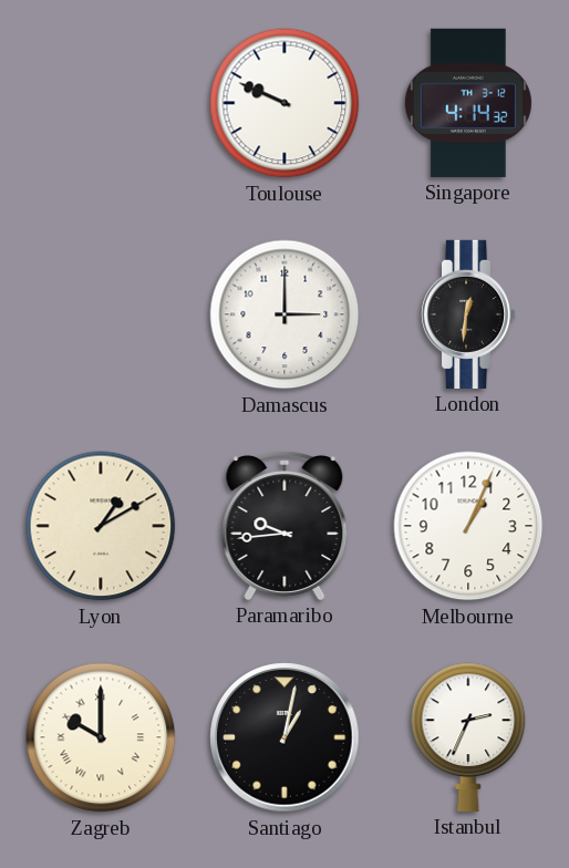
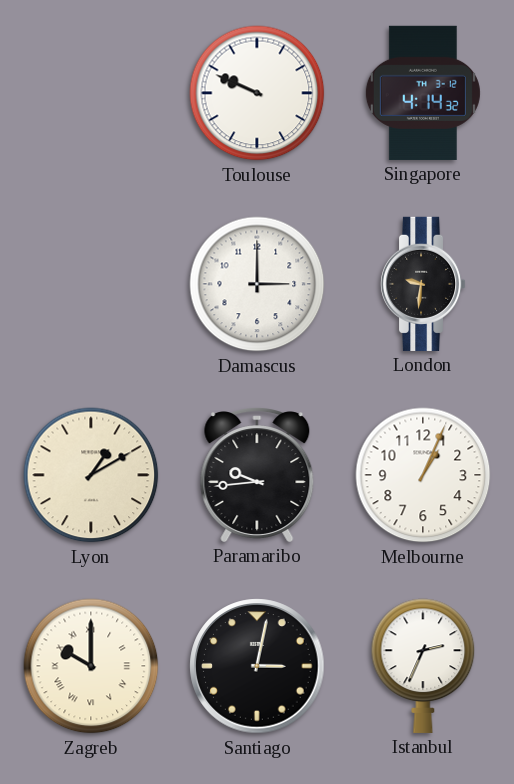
London: 12:31 -> 9:31 (423, 284)
Santiago: 1:02 -> 3:02 (257, 666)
